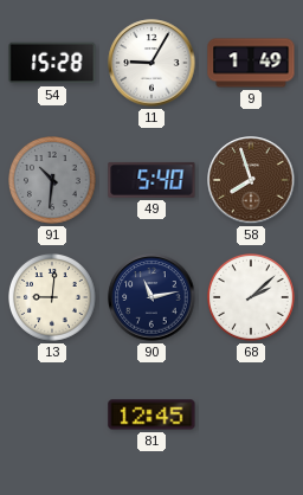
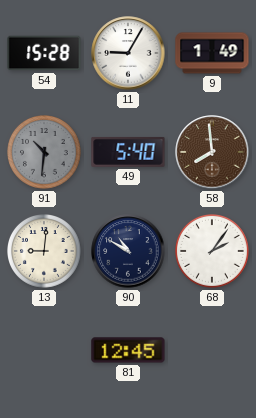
58: 7:57 -> 7:59 (212, 152)
90: 11:13 -> 10:50 (128, 251)
68: 2:08 -> 2:06 (213, 252)
